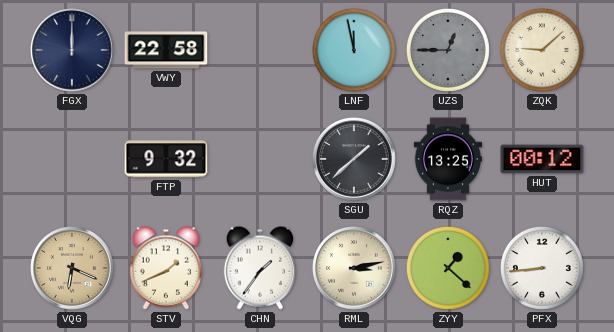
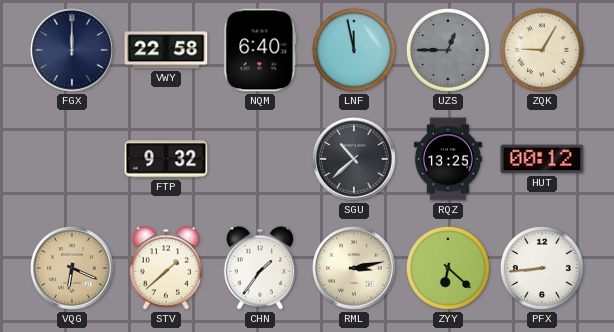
NQM: none -> 6:40 (260, 50)
ZQK: 9:08 -> 9:05 (542, 50)
SGU: 1:38 -> 10:38 (354, 159)
STV: 1:41 -> 1:38 (165, 268)
ZYY: 1:22 -> 6:22 (448, 268)
